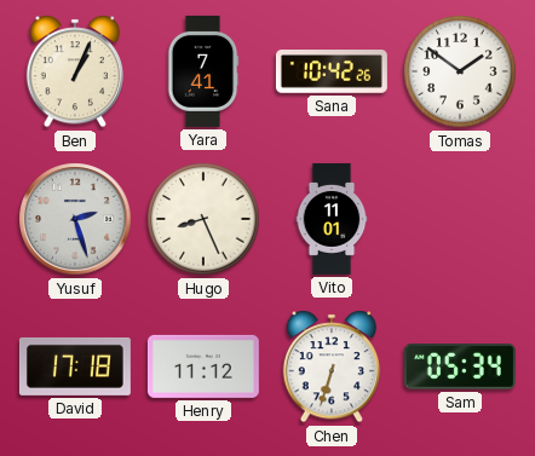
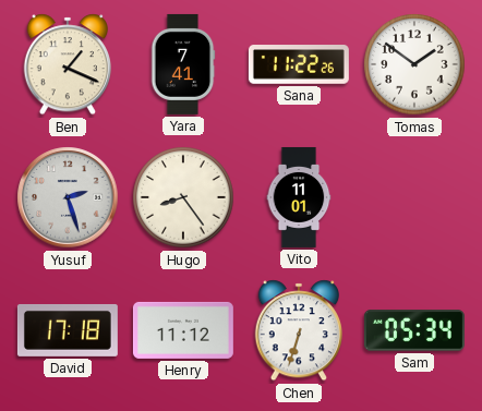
Ben: 1:04 -> 1:19 (67, 64)
Sana: 10:42 -> 11:22 (299, 64)
Hugo: 8:26 -> 8:24 (183, 197)
